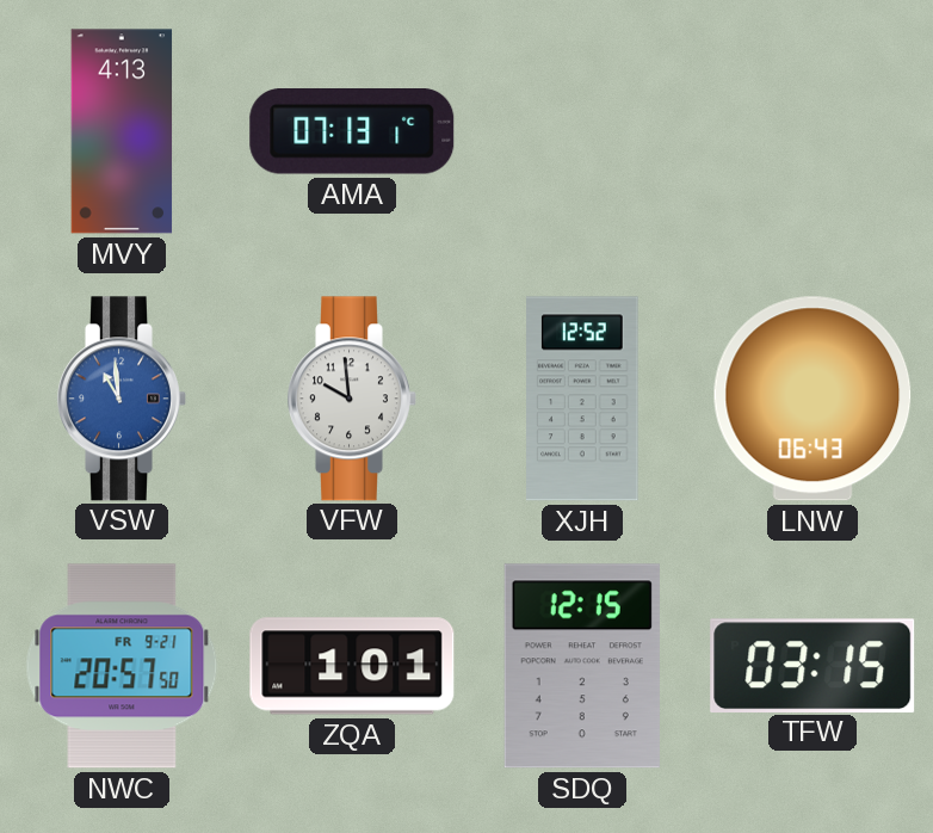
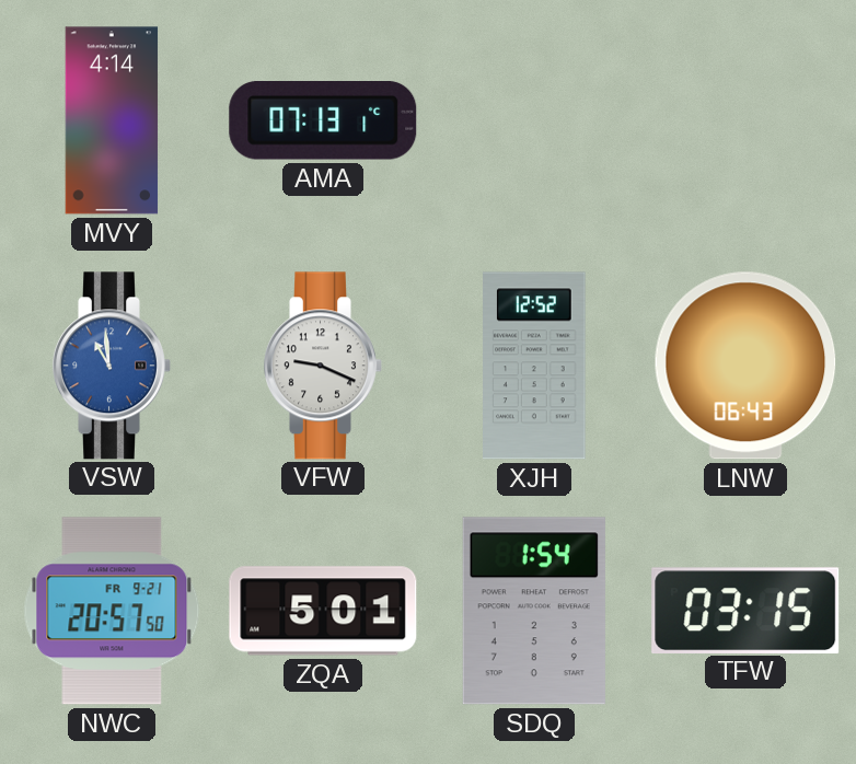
MVY: 4:13 -> 4:14 (112, 120)
VFW: 9:59 -> 9:19 (324, 366)
ZQA: 1:01 -> 5:01 (323, 611)
SDQ: 12:15 -> 1:54 (534, 611)
